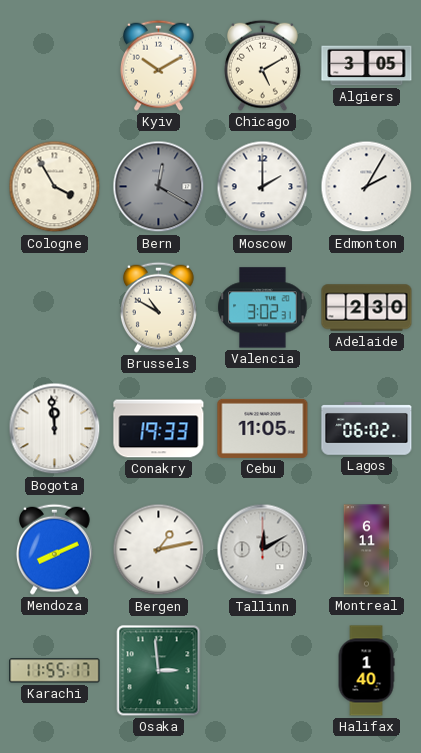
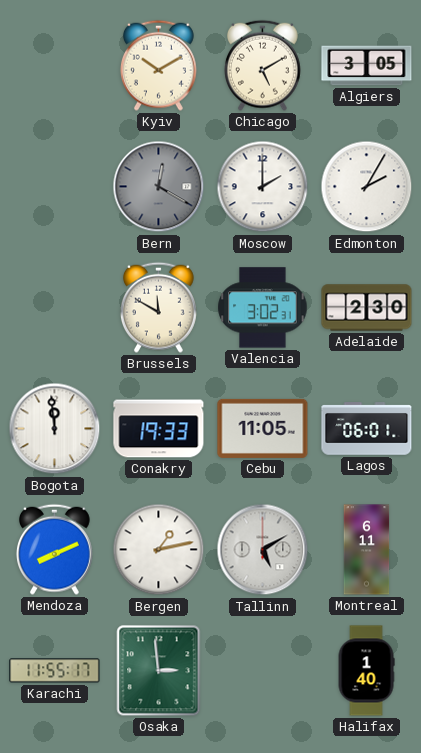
Cologne: 3:55 -> none (55, 187)
Brussels: 10:50 -> 11:50 (158, 307)
Lagos: 06:02 -> 06:01 (367, 429)
Tallinn: 12:10 -> 5:10 (263, 550)
